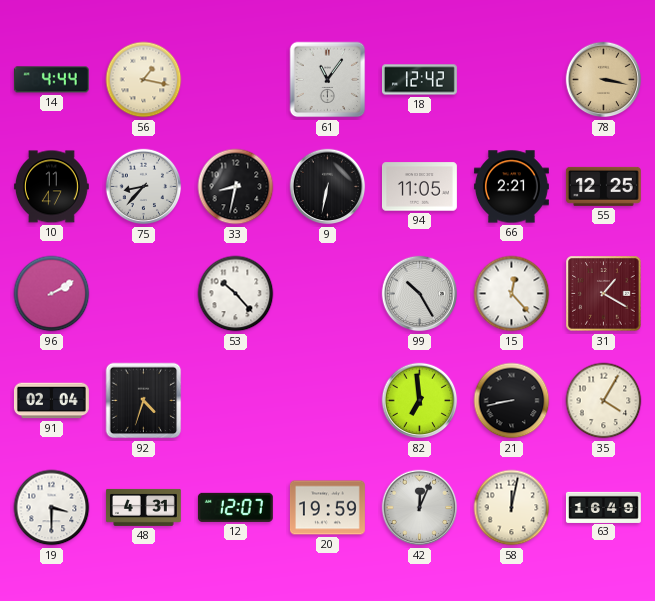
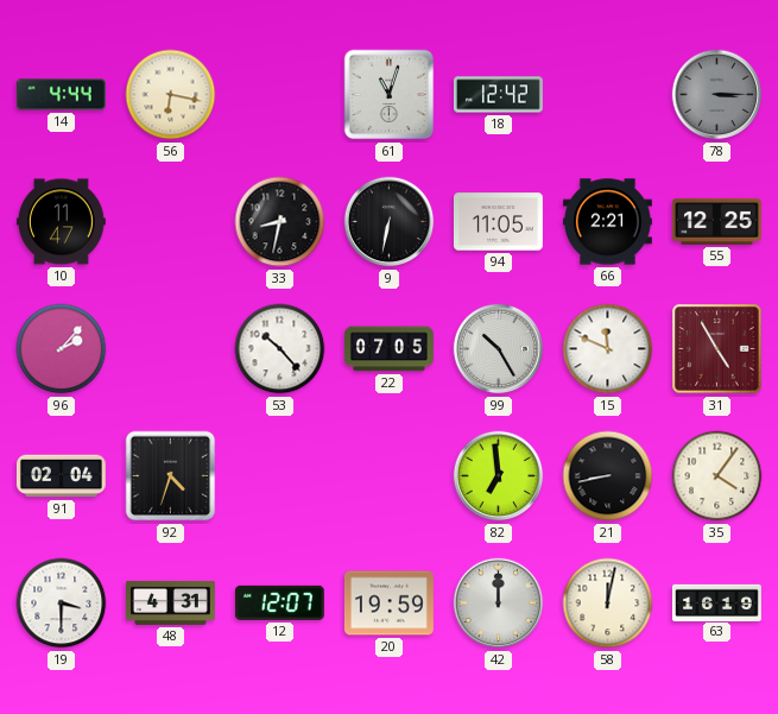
56: 1:17 -> 6:17 (171, 95)
61: 11:06 -> 11:03 (390, 95)
78: 3:17 -> 3:15 (717, 95)
78 dial: champagne -> grey (717, 95)
75: 8:37 -> none (144, 187)
96: 2:10 -> 2:07 (62, 349)
22: none -> 07:05 (390, 349)
15: 12:23 -> 11:49 (608, 349)
31: 1:20 -> 4:55 (717, 349)
35: 4:05 -> 4:06 (717, 476)
42: 12:04 -> 12:00 (499, 604)
63: 16:49 -> 16:19 (717, 602)
